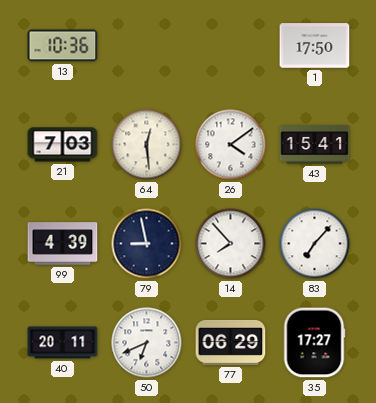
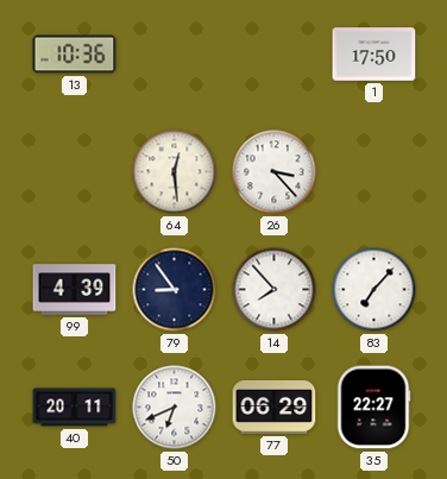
21: 7:03 -> none (63, 145)
26: 4:09 -> 3:23 (275, 172)
43: 15:41 -> none (315, 145)
79: 8:58 -> 8:54 (175, 290)
35: 17:27 -> 22:27 (373, 408)
